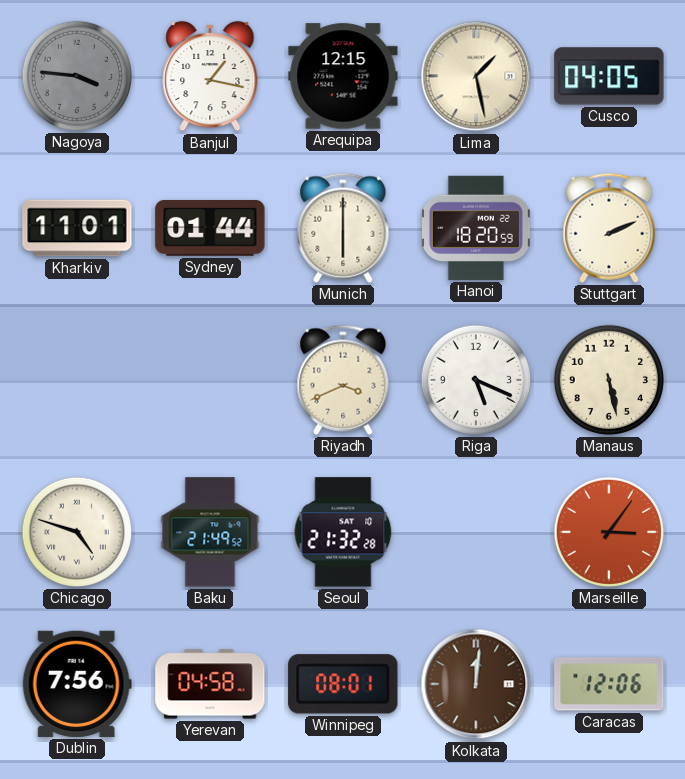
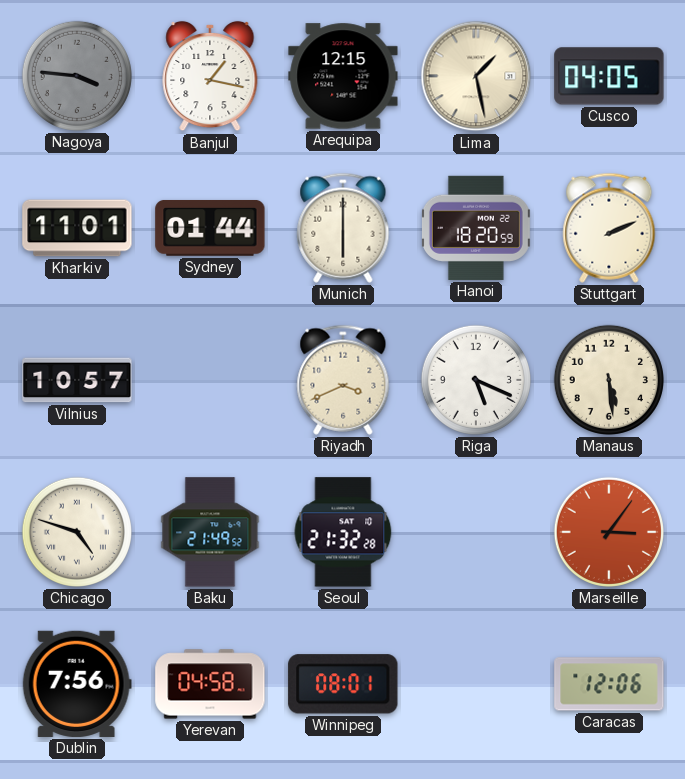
Vilnius: none -> 10:57 (77, 380)
Manaus: 5:28 -> 5:29 (609, 380)
Kolkata: 12:01 -> none (476, 684)
